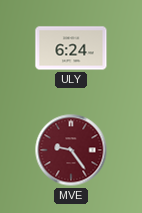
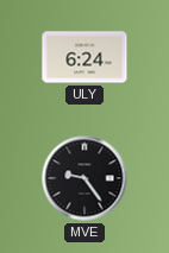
MVE dial: burgundy -> black (84, 178)
